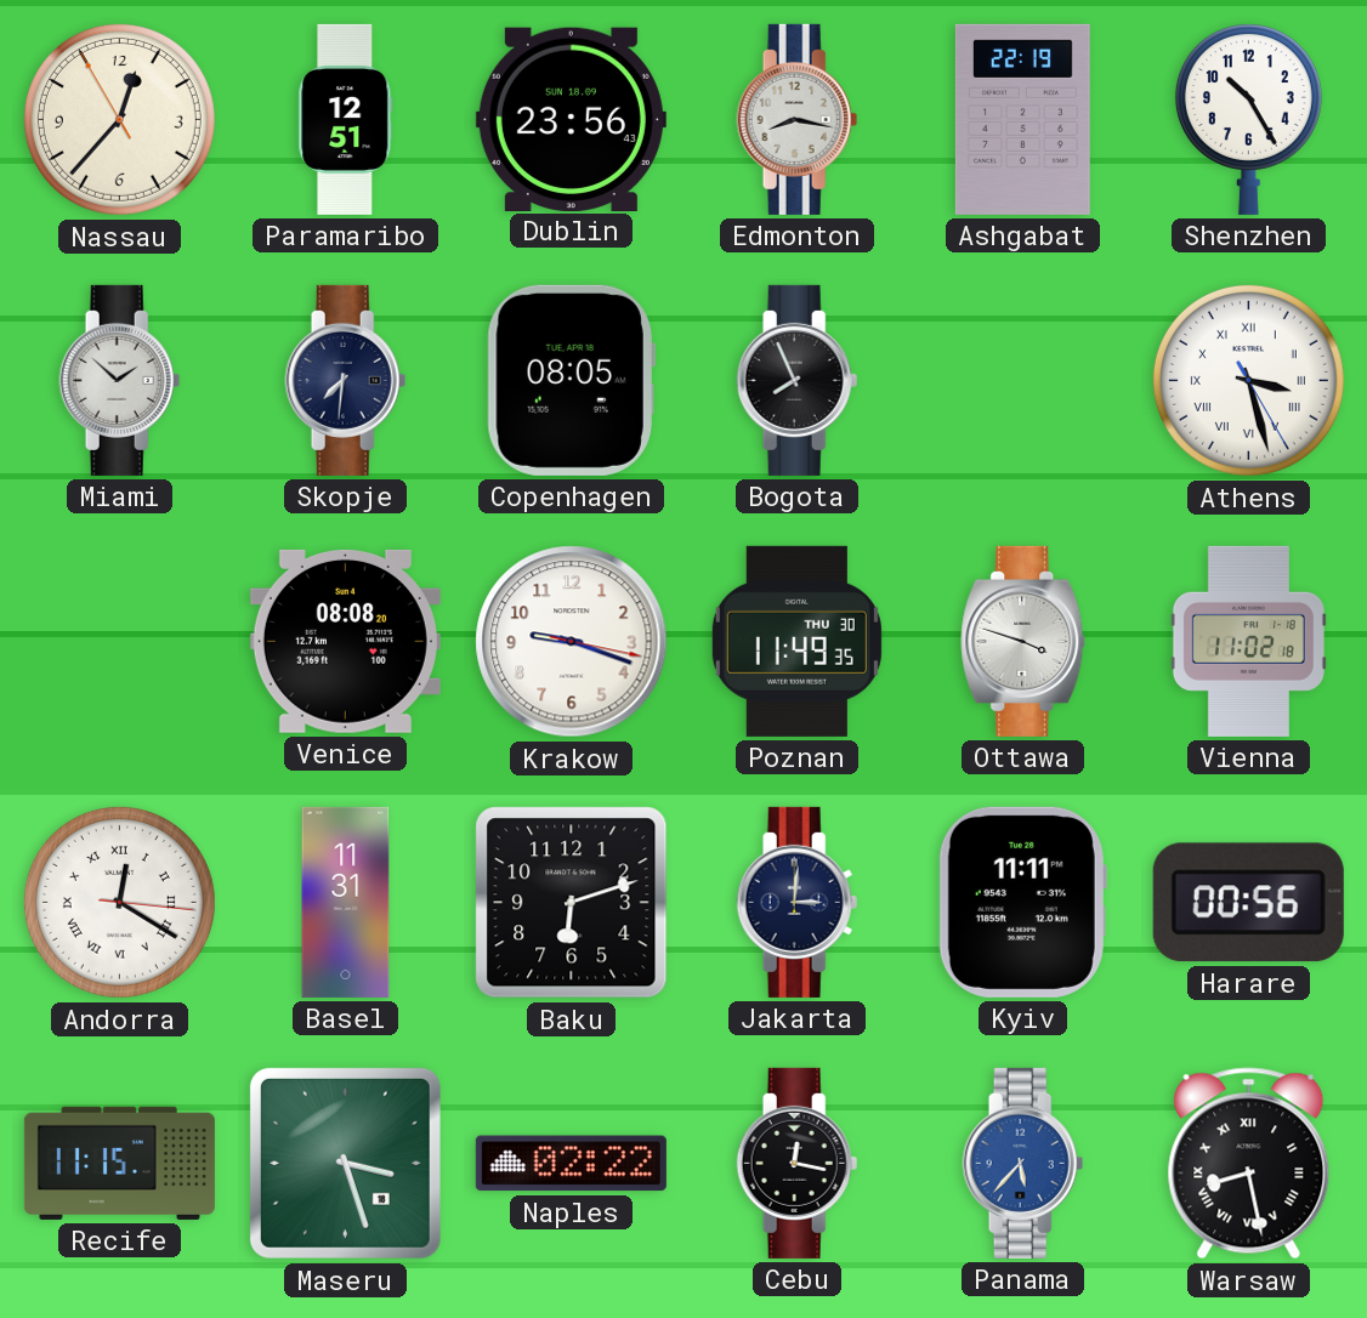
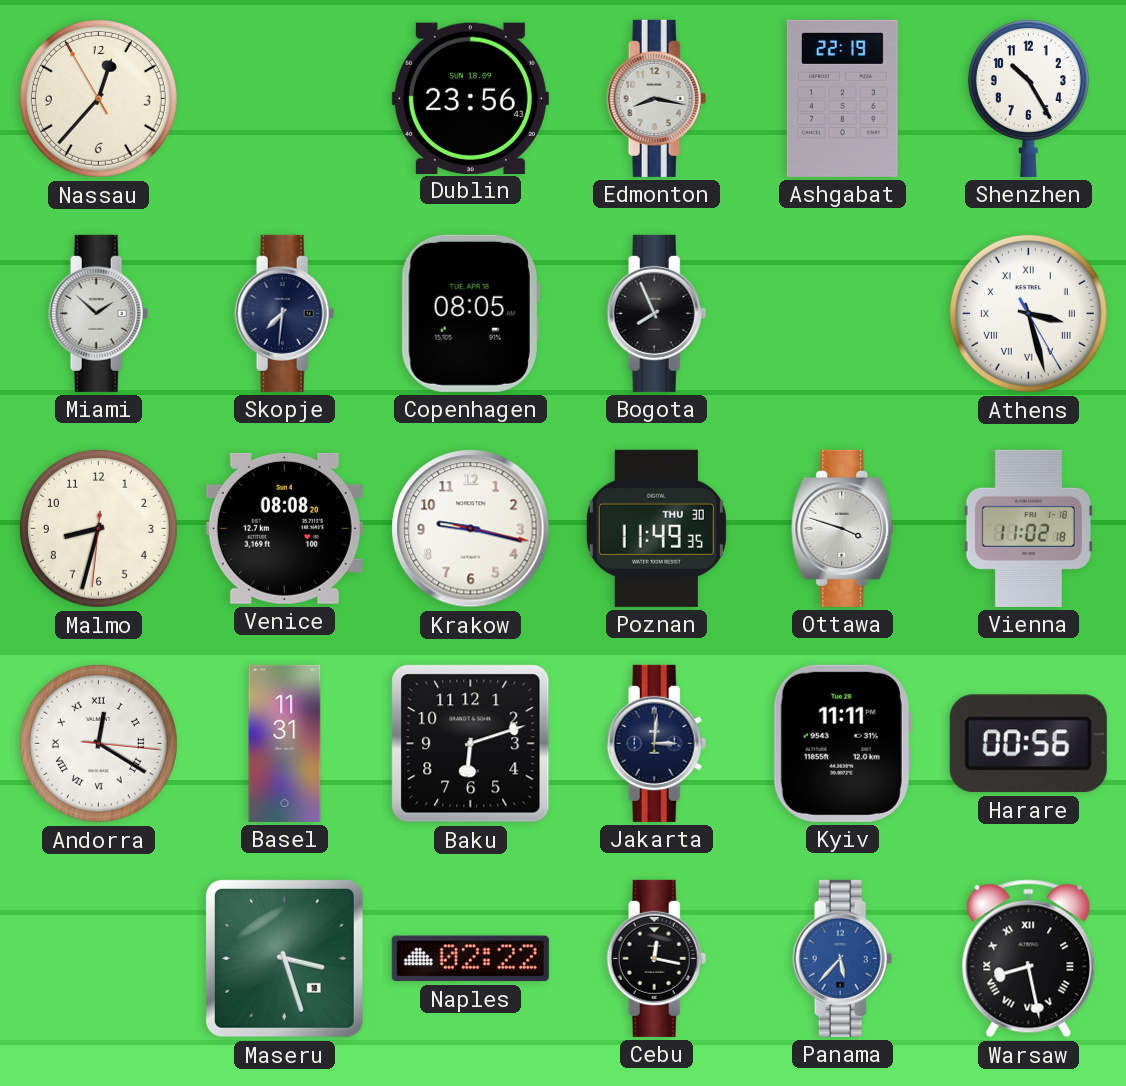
Paramaribo: 12:51 -> none (346, 119)
Malmo: none -> 8:32 (98, 528)
Krakow: 9:18 -> 9:17 (471, 529)
Recife: 11:15 -> none (119, 1163)
